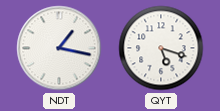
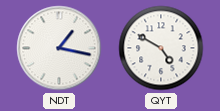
QYT: 5:18 -> 4:50 (161, 48)
